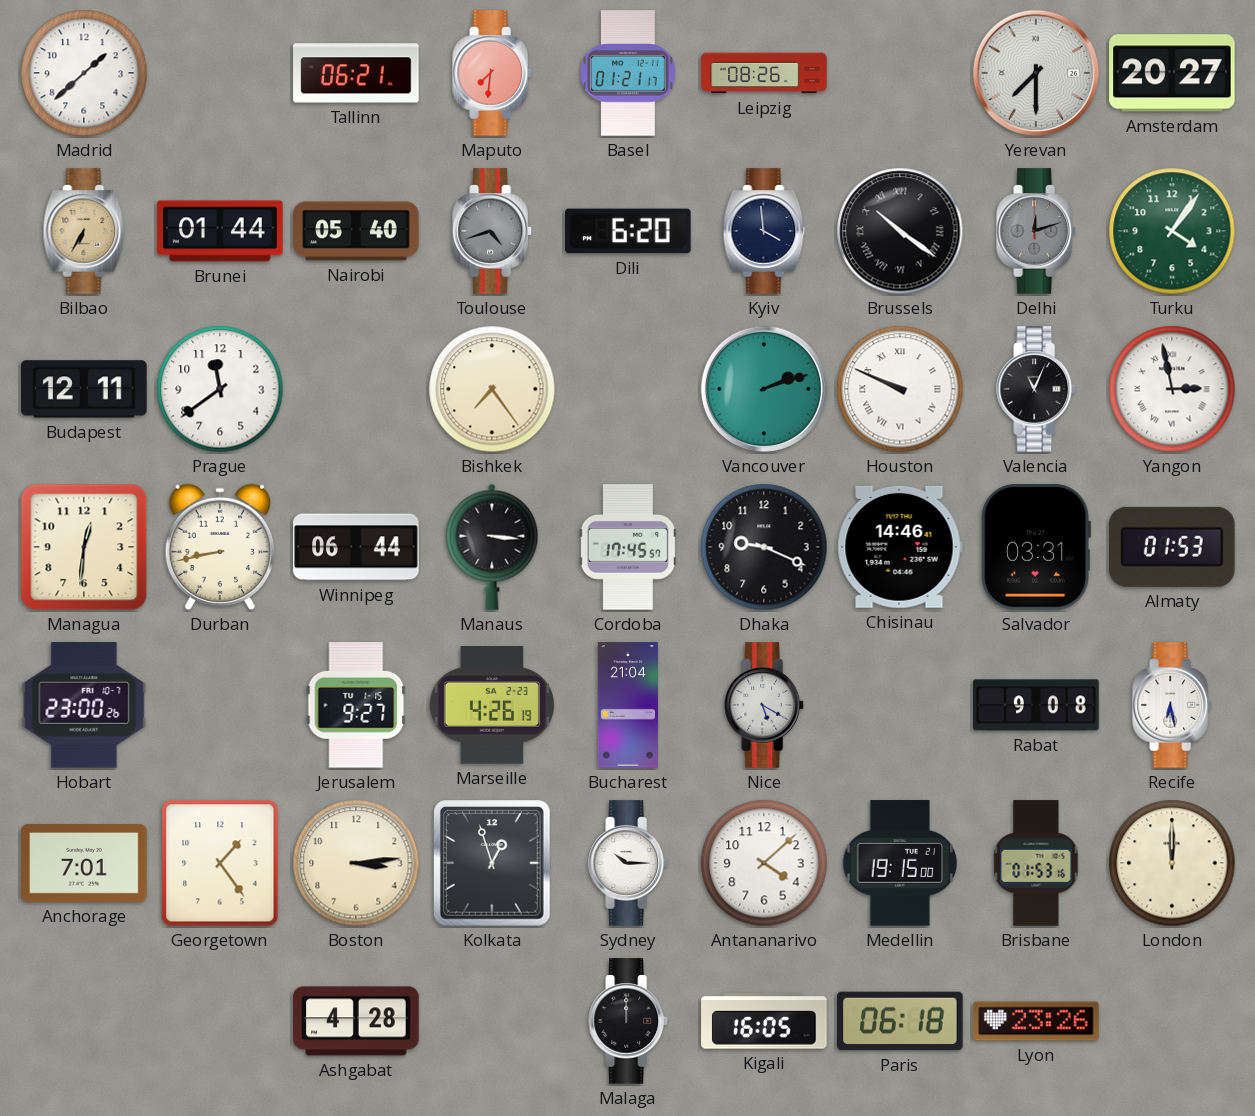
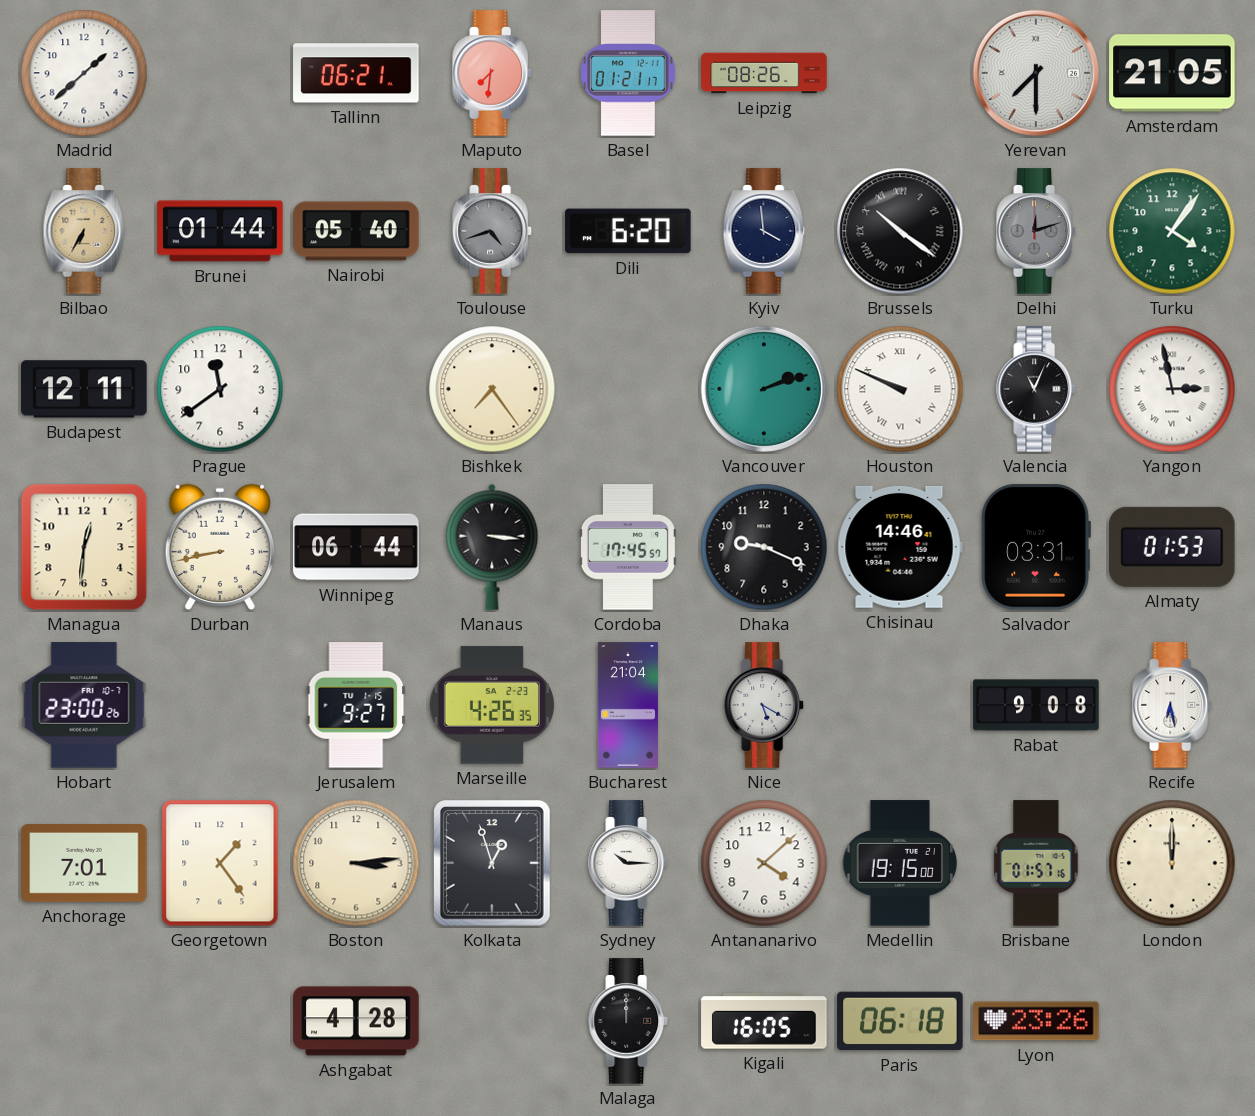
Amsterdam: 20:27 -> 21:05 (1172, 73)
Marseille: 4:26:19 -> 4:26:35 (491, 705)
Brisbane: 01:53 -> 01:57 (1036, 863)
